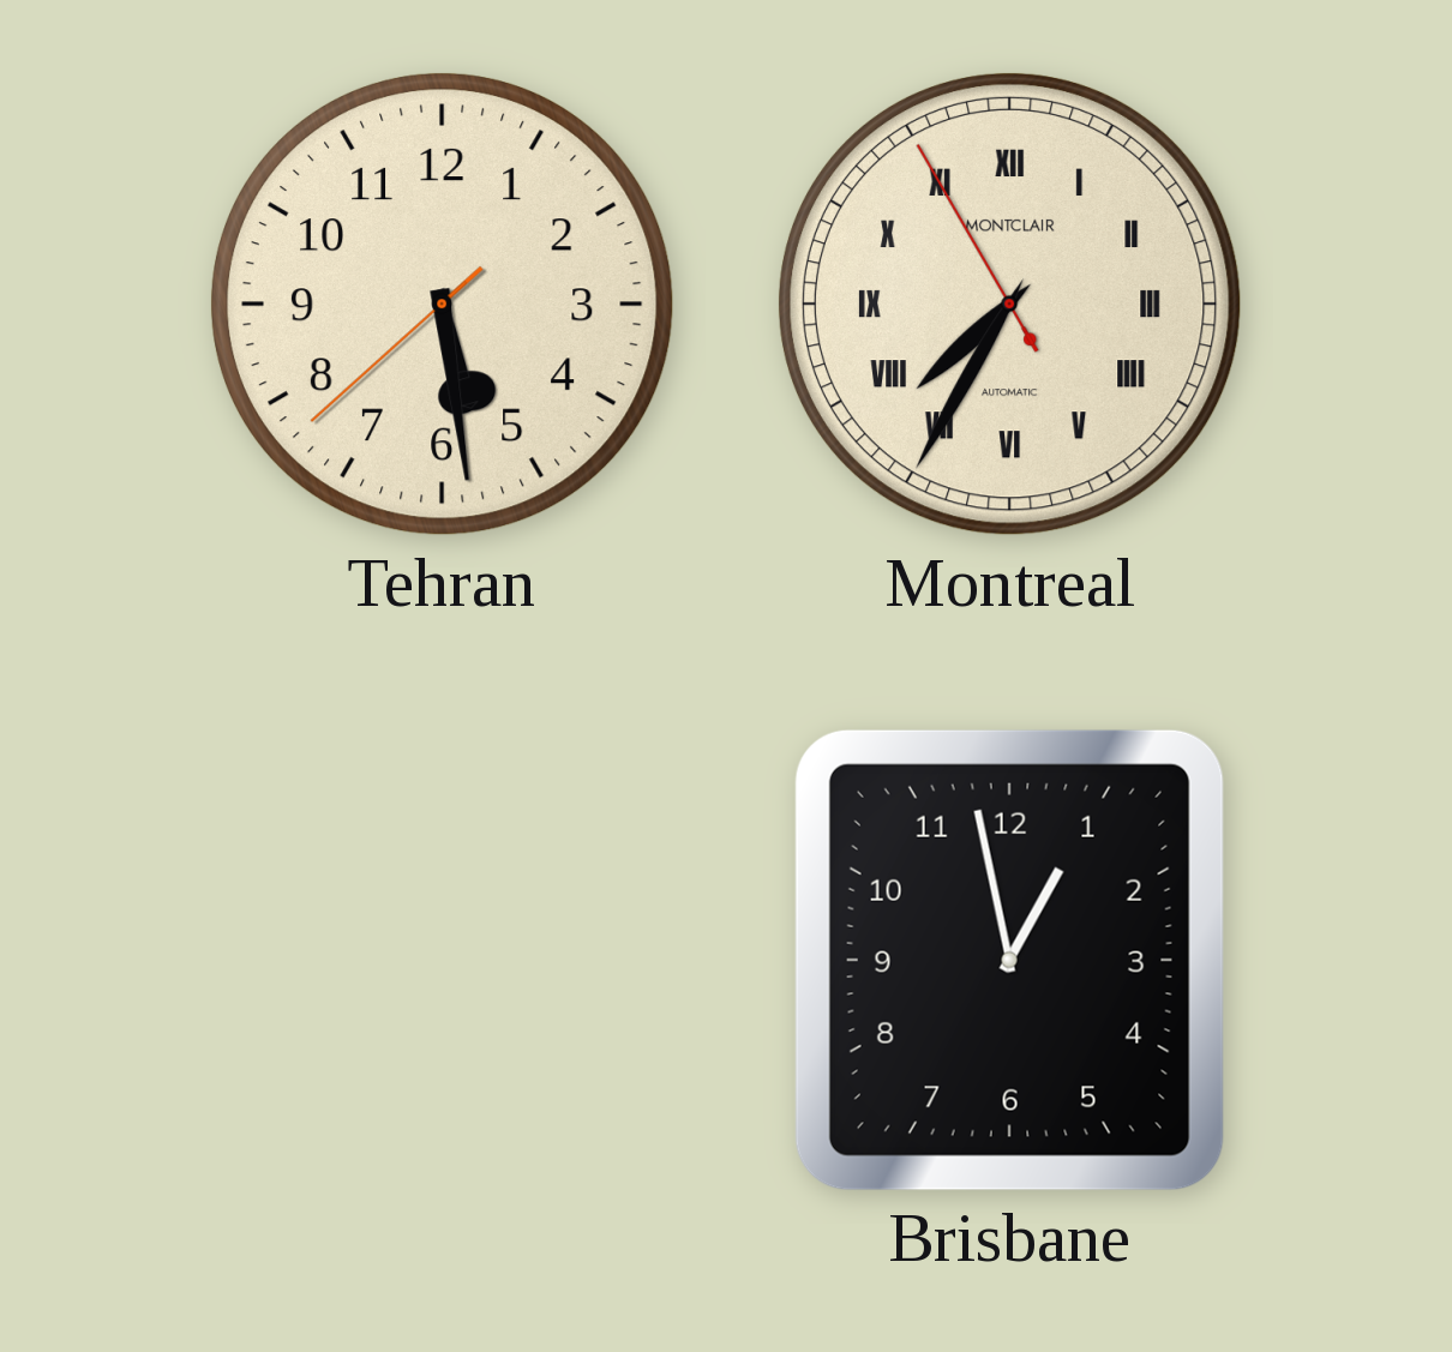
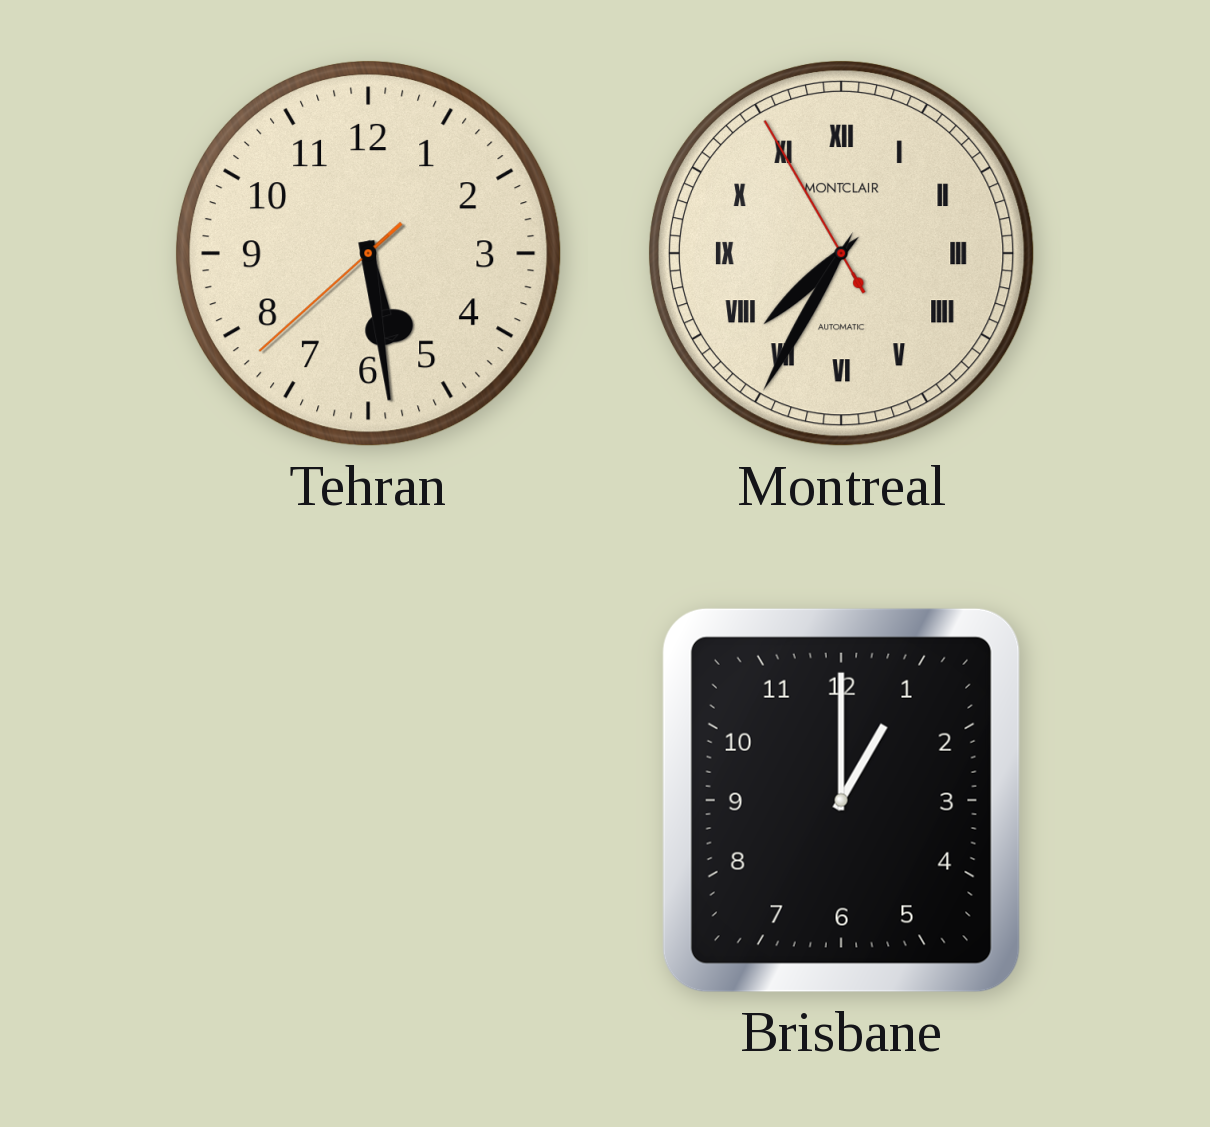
Brisbane: 12:58 -> 1:00 (841, 800)
